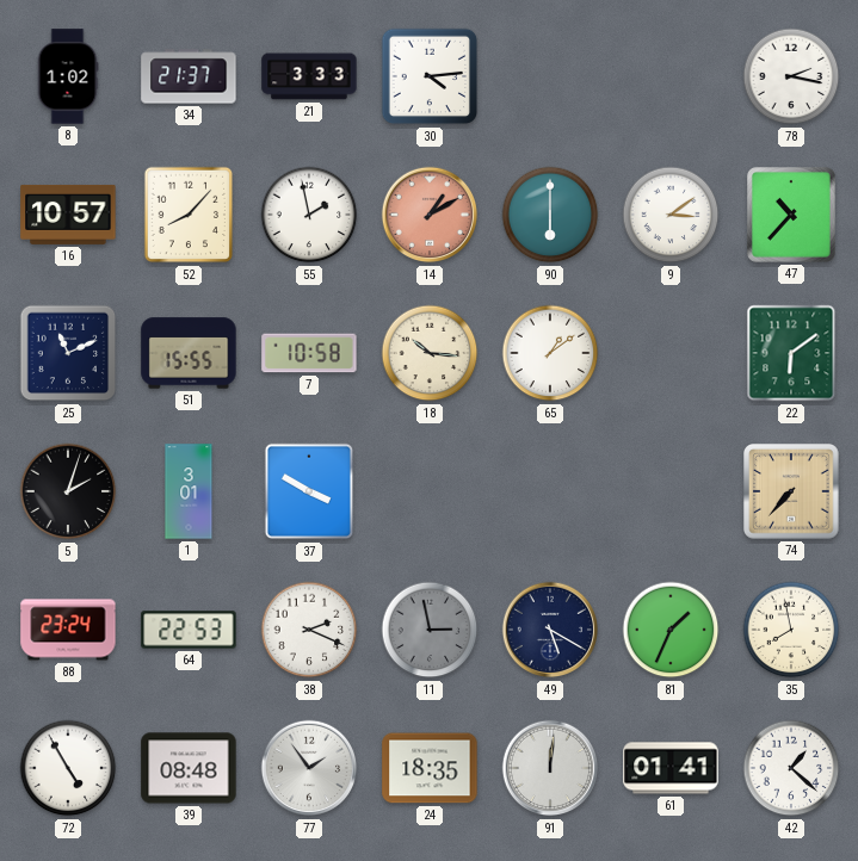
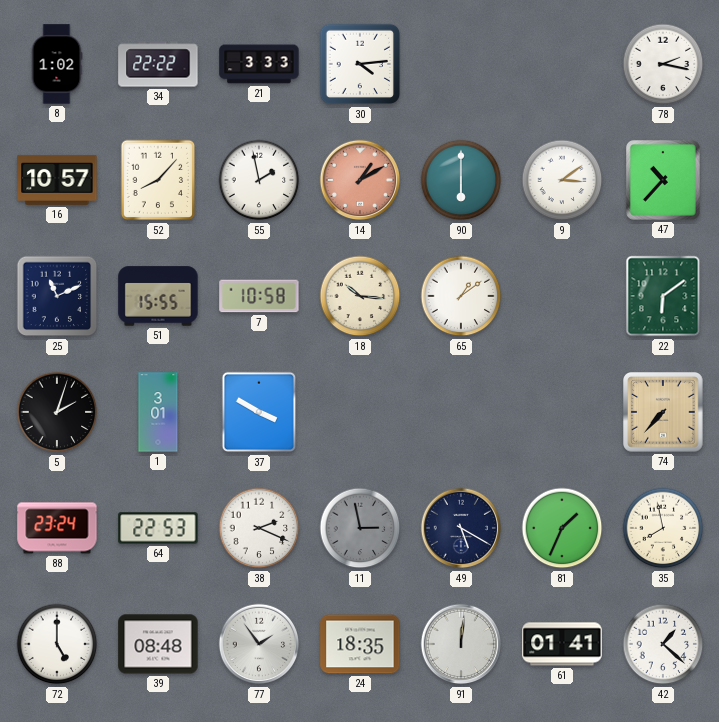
34: 21:37 -> 22:22 (158, 64)
72: 4:55 -> 5:00 (57, 644)
